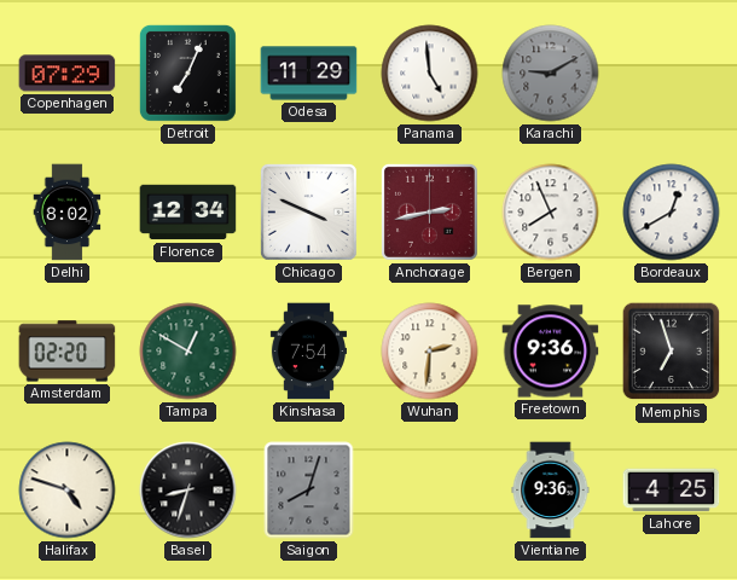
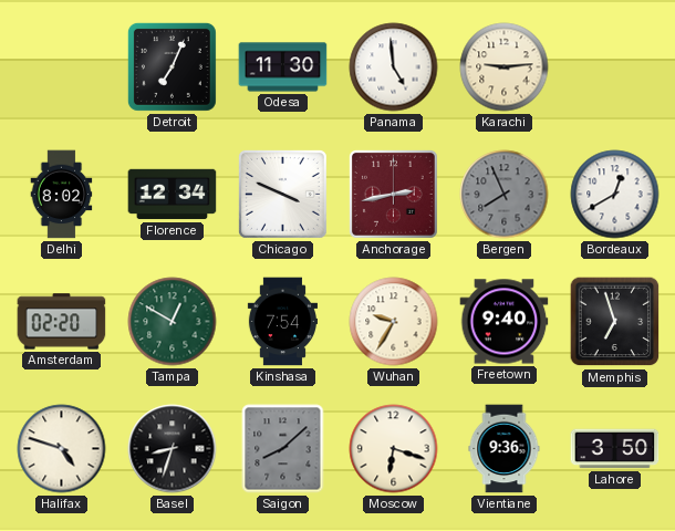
Copenhagen: 07:29 -> none (68, 74)
Odesa: 11:29 -> 11:30 (283, 67)
Karachi: 9:10 -> 9:14 (505, 67)
Karachi dial: grey -> cream (505, 67)
Bergen dial: white -> grey (505, 195)
Wuhan: 2:31 -> 9:35 (394, 322)
Freetown: 9:36 -> 9:40 (505, 322)
Saigon: 8:03 -> 8:08 (283, 449)
Moscow: none -> 6:18 (394, 449)
Lahore: 4:25 -> 3:50 (615, 449)
